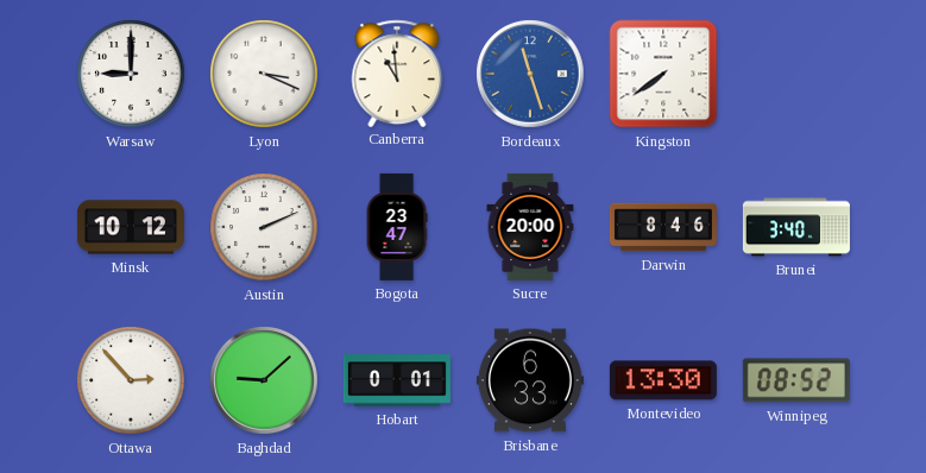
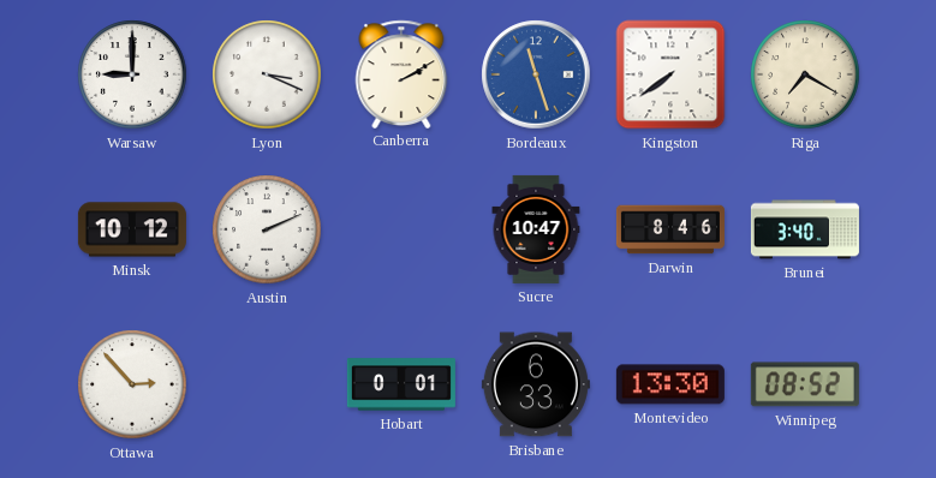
Canberra: 10:59 -> 2:10 (401, 73)
Riga: none -> 7:20 (805, 74)
Bogota: 23:47 -> none (397, 227)
Sucre: 20:00 -> 10:47 (536, 229)
Baghdad: 9:08 -> none (264, 380)
